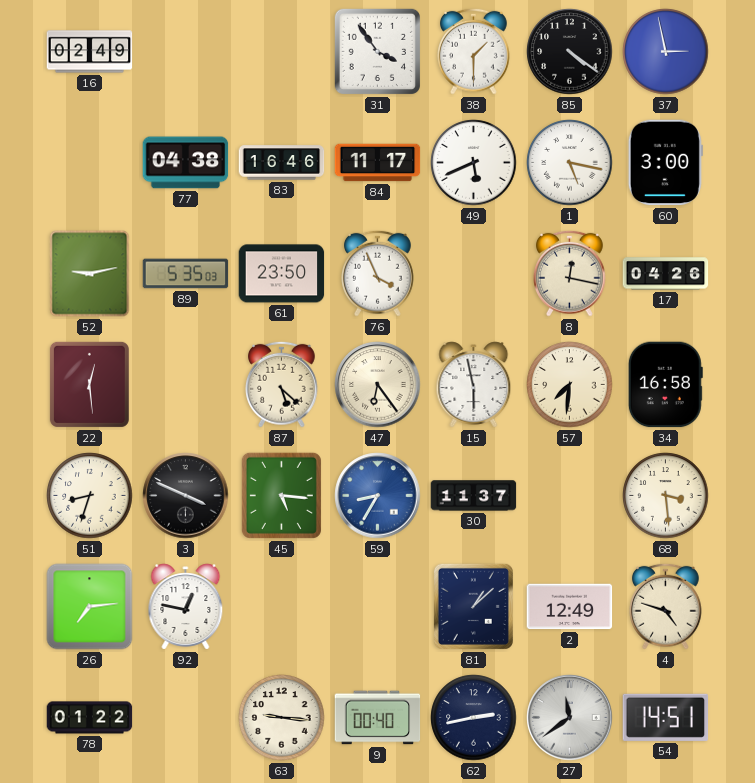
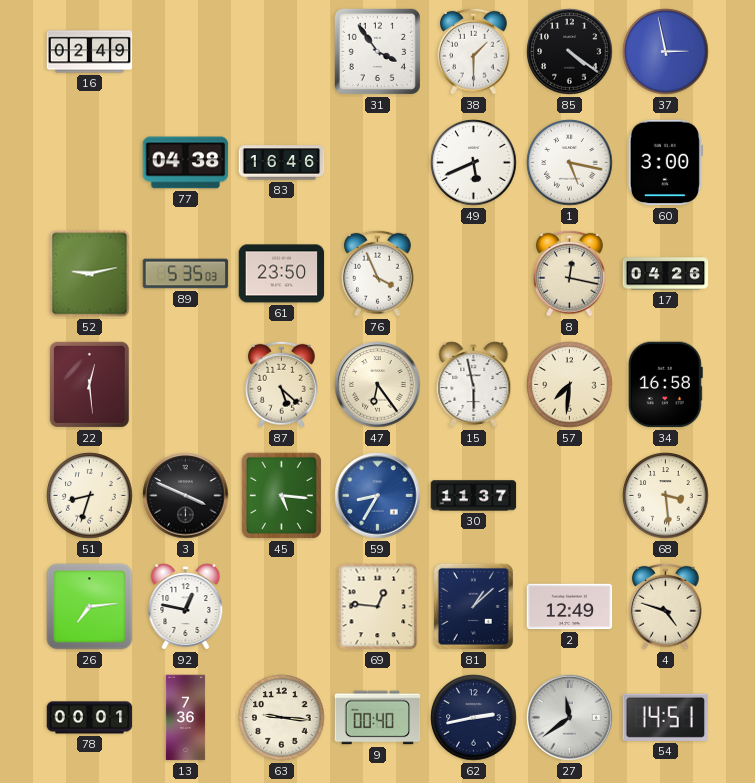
84: 11:17 -> none (378, 163)
69: none -> 12:46 (378, 607)
78: 01:22 -> 00:01 (90, 718)
13: none -> 7:36 (186, 718)
